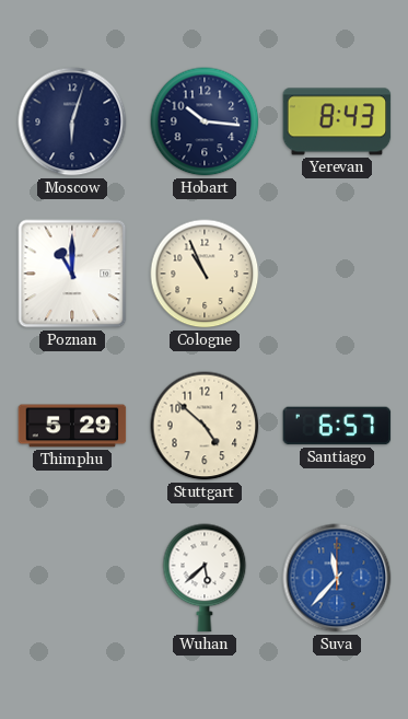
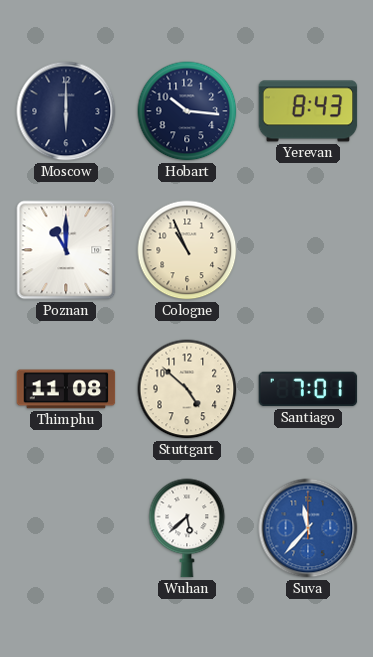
Moscow: 6:03 -> 6:00 (66, 111)
Thimphu: 5:29 -> 11:08 (66, 389)
Santiago: 6:57 -> 7:01 (308, 389)
